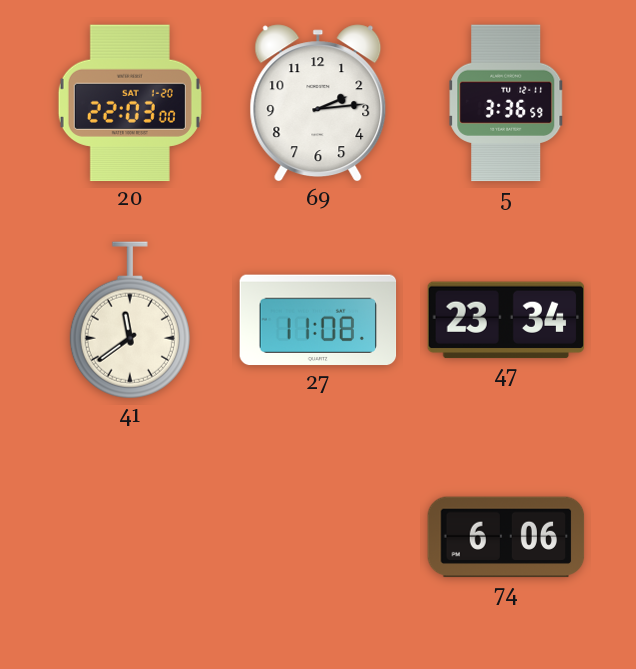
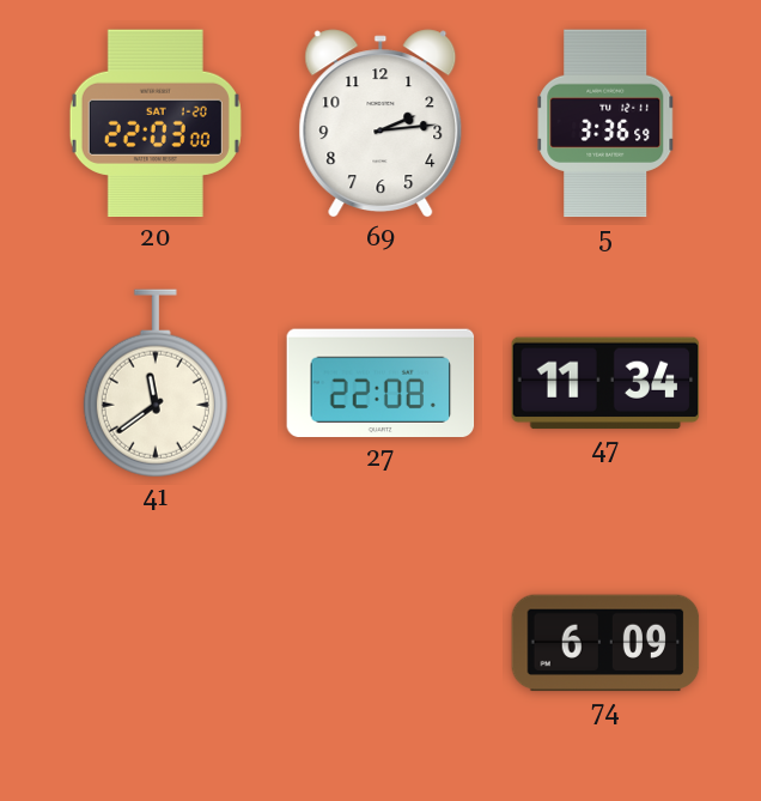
27: 11:08 -> 22:08 (380, 383)
47: 23:34 -> 11:34 (605, 383)
74: 6:06 -> 6:09 (605, 643)
